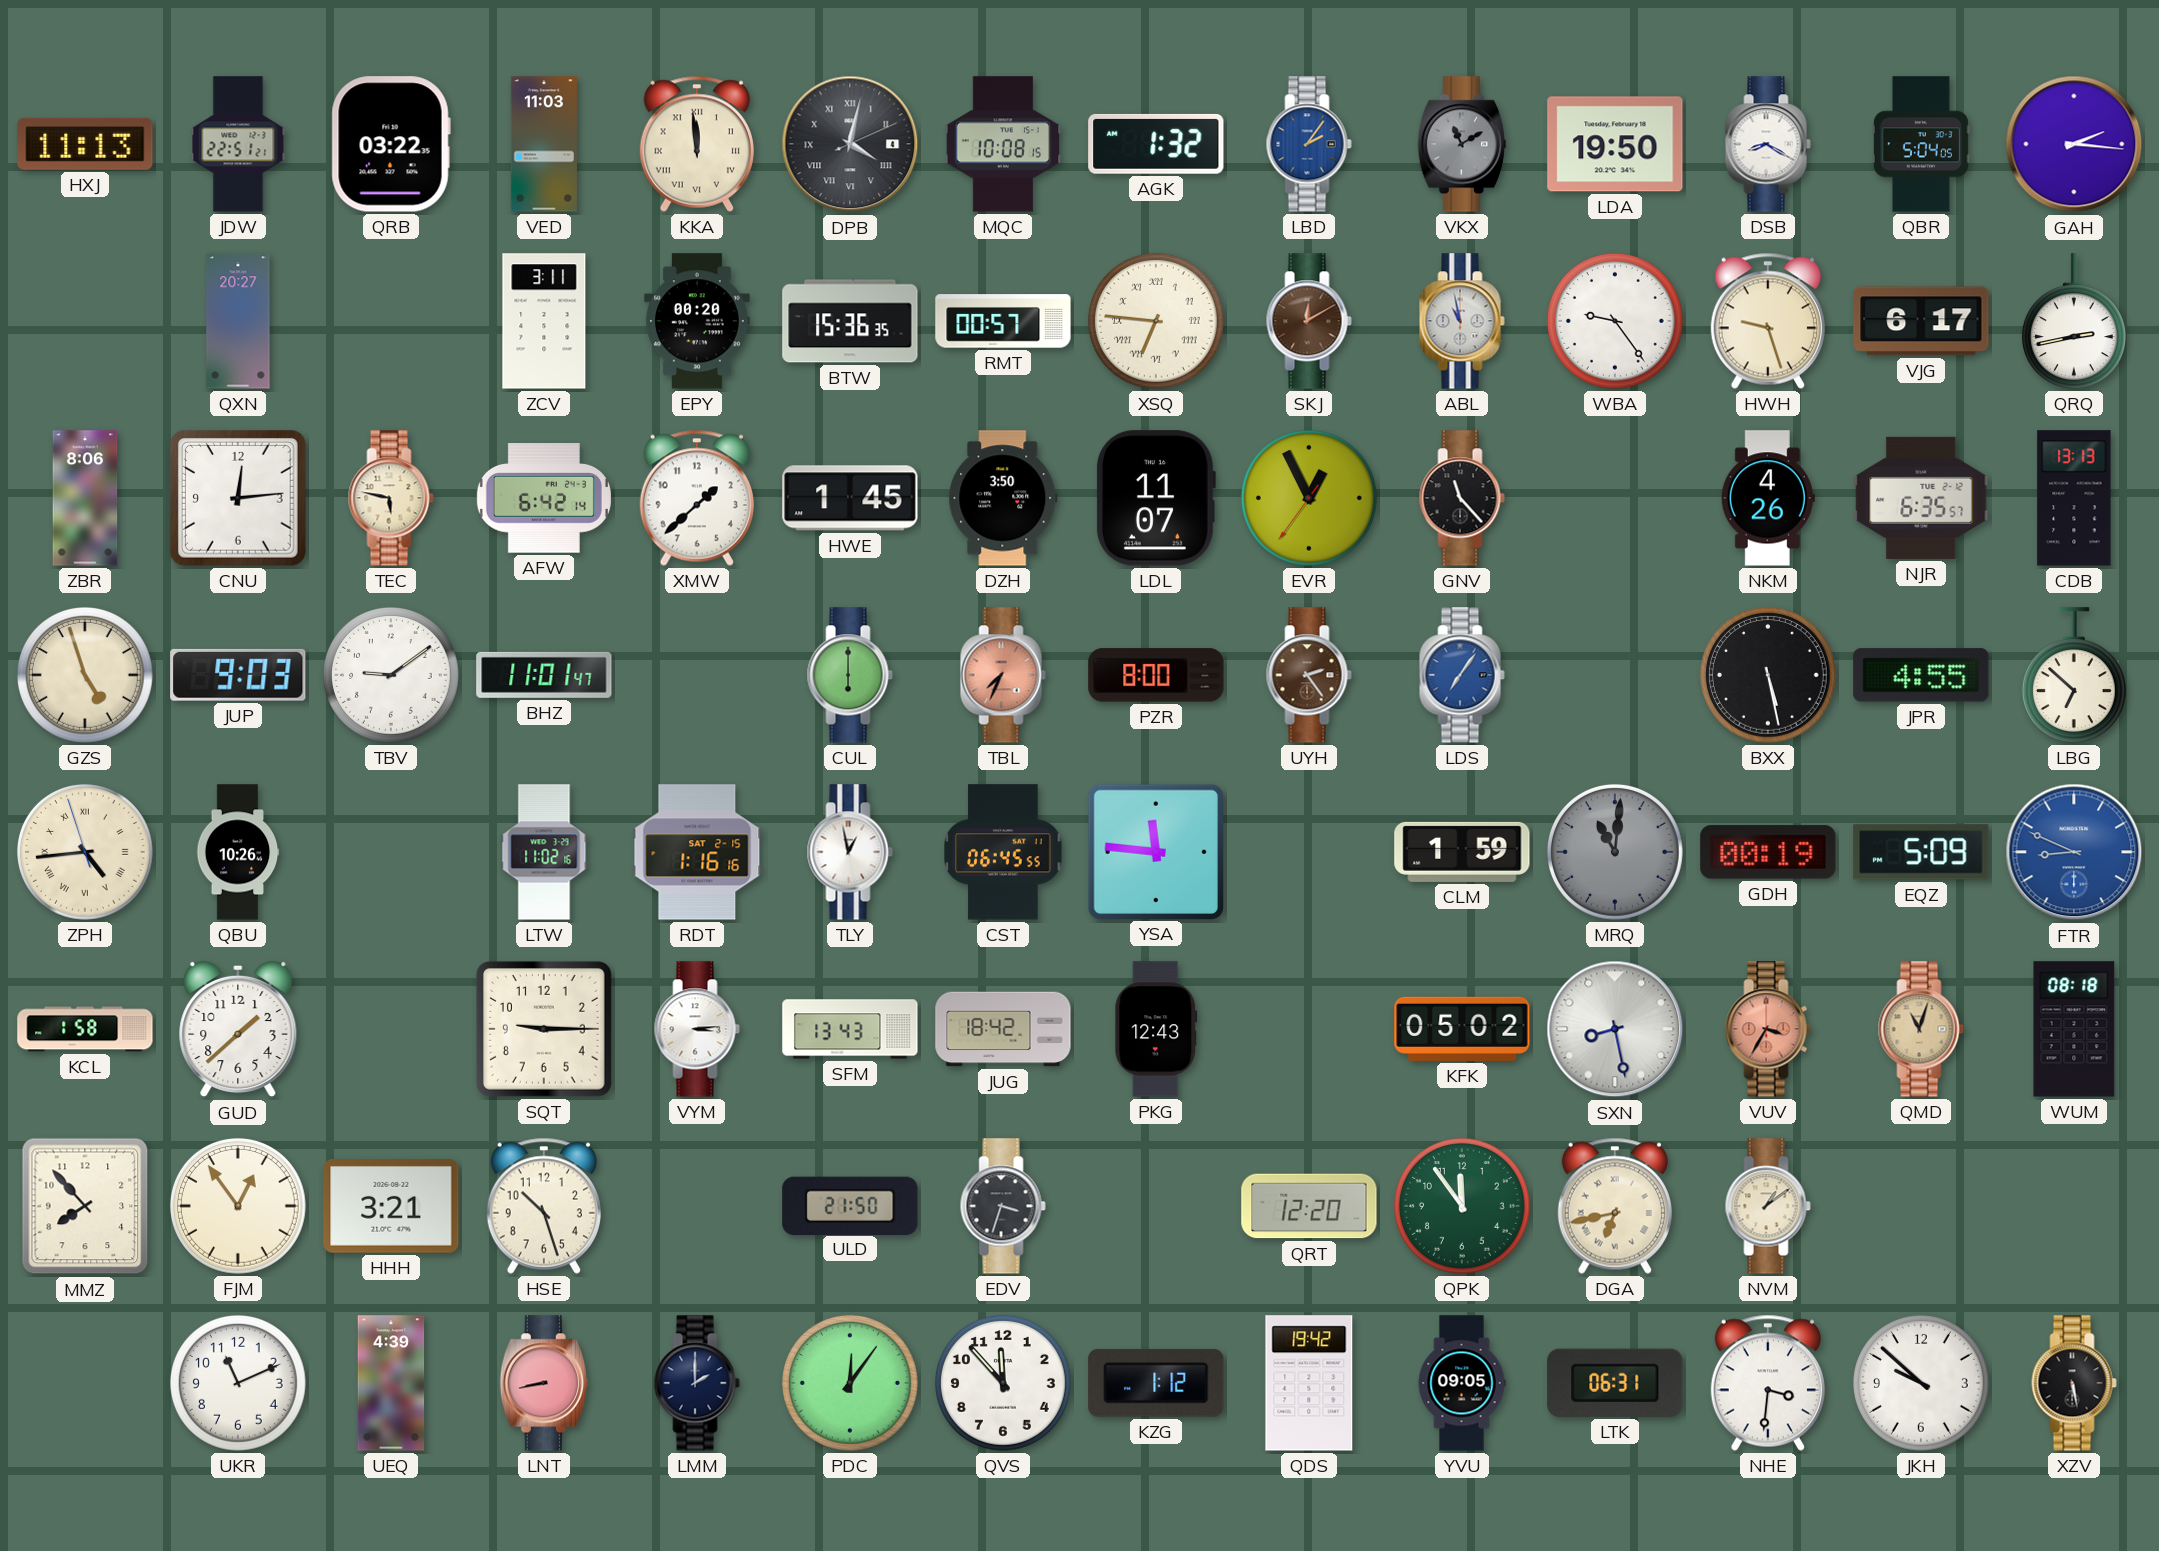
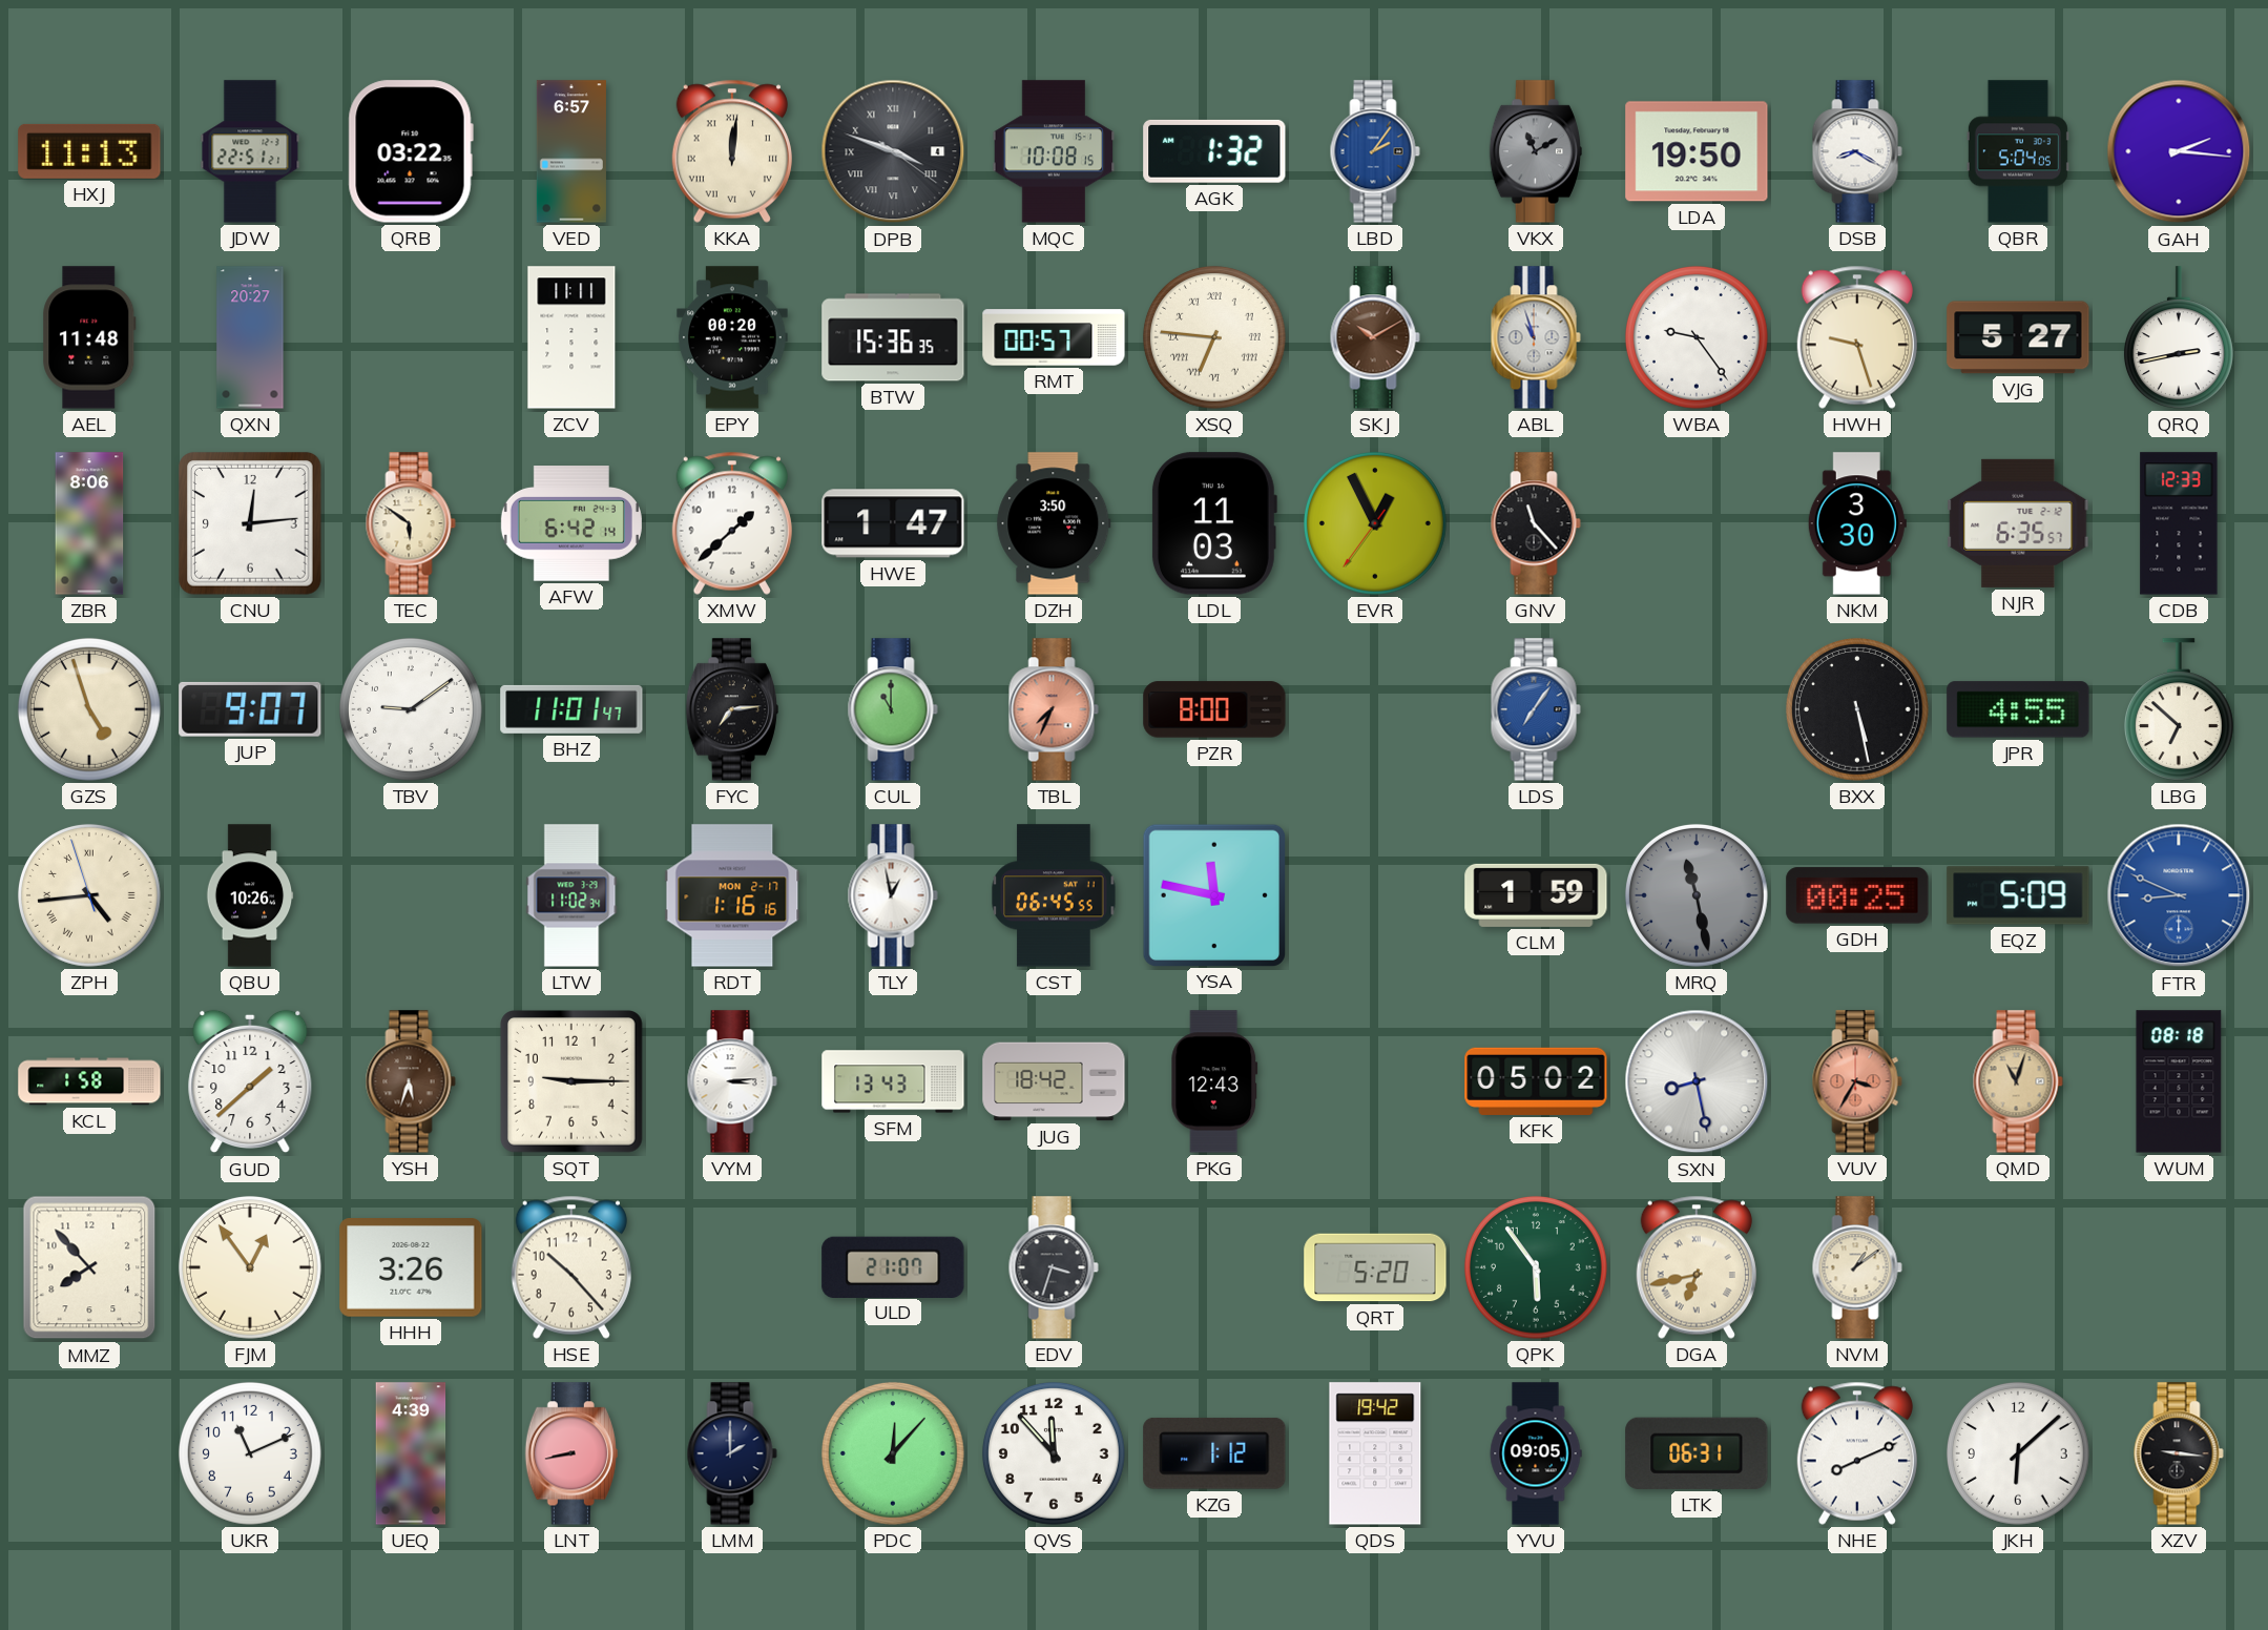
VED: 11:03 -> 6:57 (571, 151)
KKA: 11:59 -> 12:01 (732, 151)
DPB: 4:02 -> 3:48 (893, 151)
AEL: none -> 11:48 (89, 337)
ZCV: 3:11 -> 11:11 (571, 337)
SKJ: 12:10 -> 10:10 (1375, 337)
ABL: 10:58 -> 10:57 (1536, 337)
VJG: 6:17 -> 5:27 (2018, 337)
TEC: 5:47 -> 5:51 (411, 523)
HWE: 1:45 -> 1:47 (893, 523)
LDL: 11:07 -> 11:03 (1213, 523)
NKM: 4:26 -> 3:30 (1857, 523)
CDB: 13:13 -> 12:33 (2179, 523)
JUP: 9:03 -> 9:07 (250, 709)
FYC: none -> 7:14 (732, 709)
CUL: 6:00 -> 11:00 (893, 709)
UYH: 2:24 -> none (1309, 675)
LTW: 11:02:16 -> 11:02:34 (571, 895)
RDT date: SAT 2-15 -> MON 2-17 (732, 895)
YSA: 11:46 -> 11:47 (1213, 894)
MRQ: 11:01 -> 11:28 (1697, 895)
GDH: 00:19 -> 00:25 (1857, 895)
YSH: none -> 5:33 (411, 1081)
HHH: 3:21 -> 3:26 (411, 1268)
HSE: 10:27 -> 10:23 (571, 1267)
ULD: 21:50 -> 21:07 (893, 1266)
QRT: 12:20 -> 5:20 (1375, 1267)
QPK: 11:54 -> 5:54 (1536, 1267)
PDC: 12:06 -> 12:07 (893, 1453)
NHE: 3:31 -> 8:11 (1857, 1453)
JKH: 9:52 -> 6:08 (2018, 1453)
XZV: 5:28 -> 9:16 (2179, 1453)
